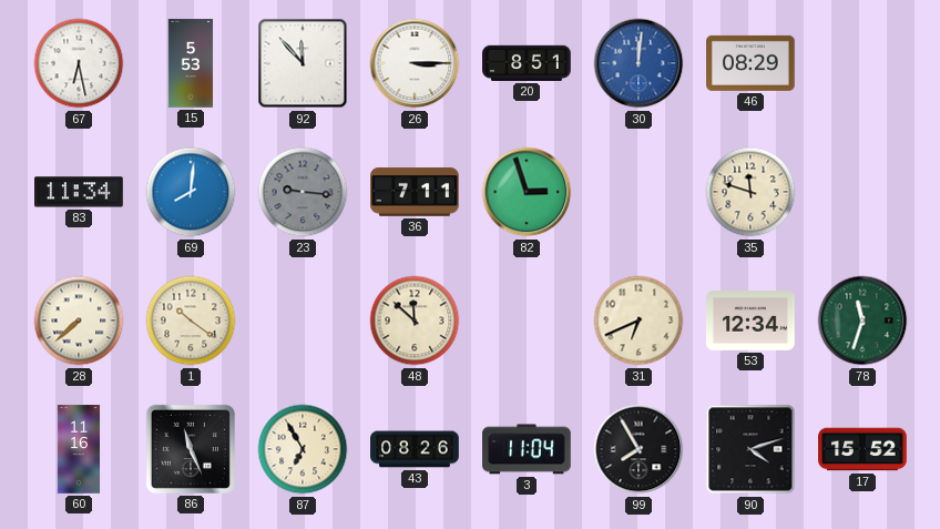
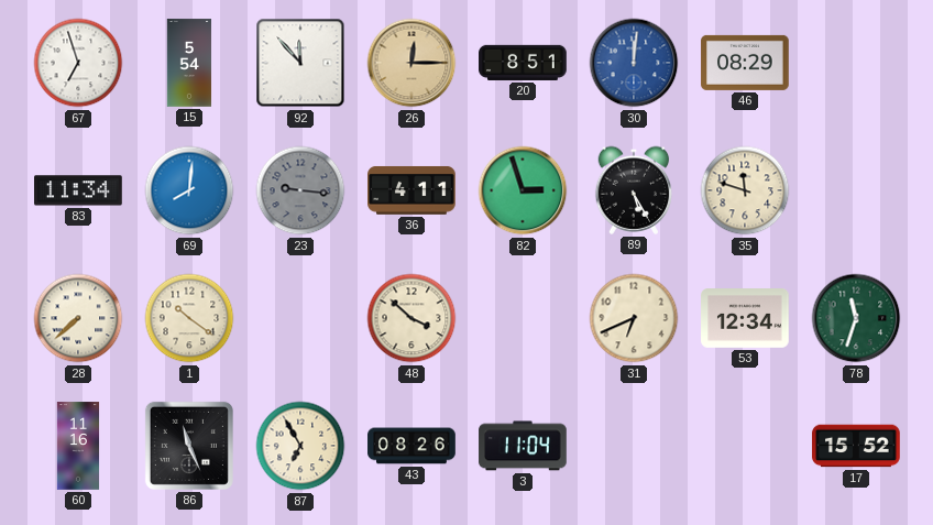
67: 6:28 -> 6:57 (78, 63)
15: 5:53 -> 5:54 (189, 63)
26: 3:15 -> 12:15 (411, 63)
26 dial: white -> champagne (411, 63)
36: 7:11 -> 4:11 (411, 190)
89: none -> 5:25 (634, 190)
48: 11:52 -> 3:52 (411, 318)
99: 7:55 -> none (638, 449)
90: 4:12 -> none (750, 449)
